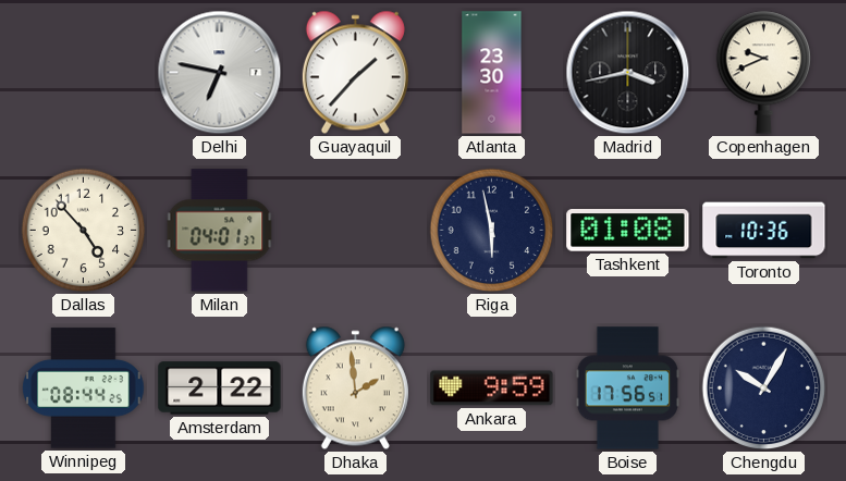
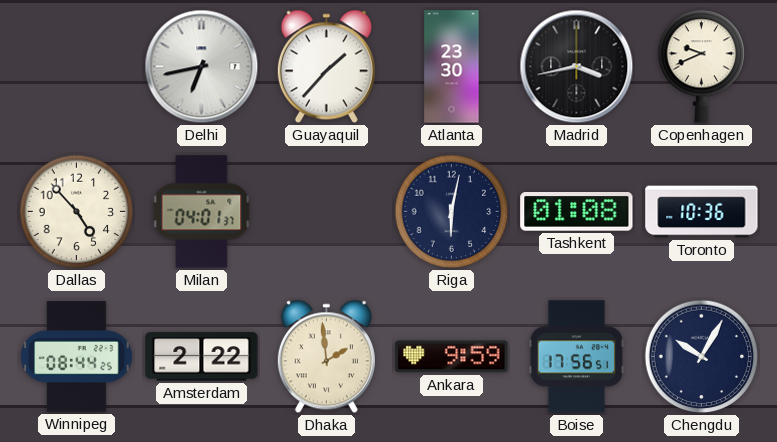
Delhi: 6:47 -> 6:43 (202, 67)
Riga: 5:58 -> 6:02 (452, 212)
